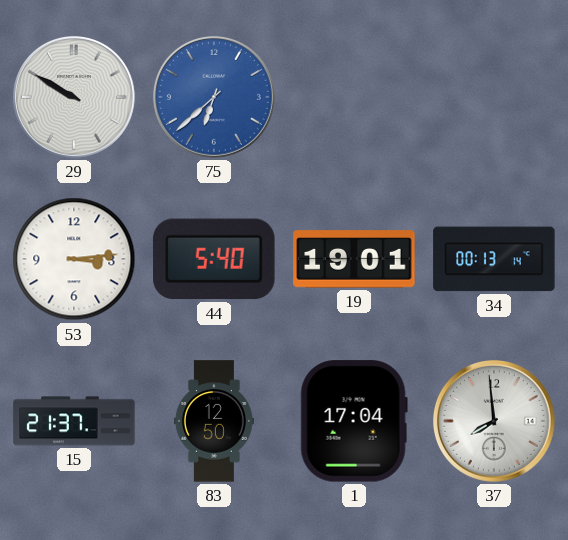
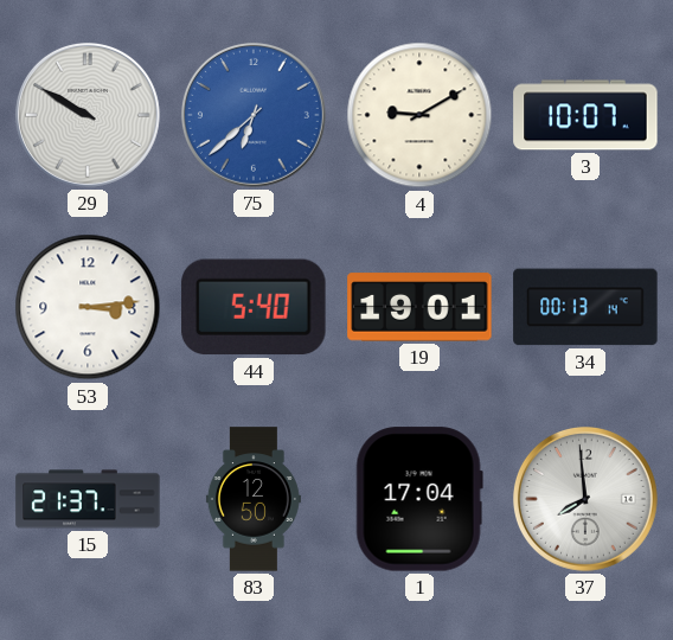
4: none -> 9:10 (419, 115)
3: none -> 10:07 (585, 115)
